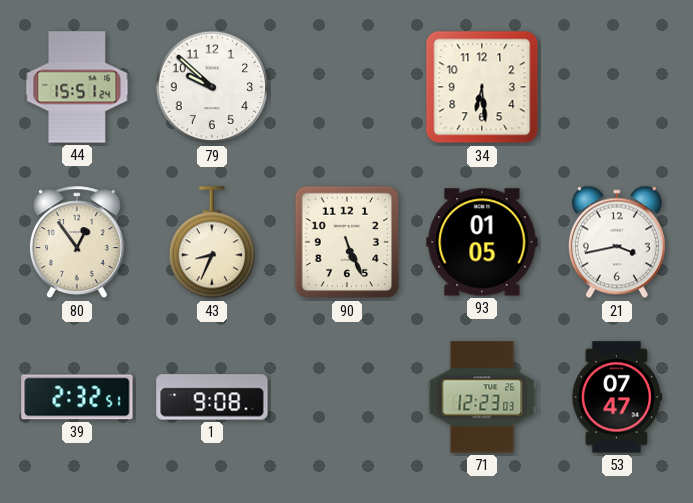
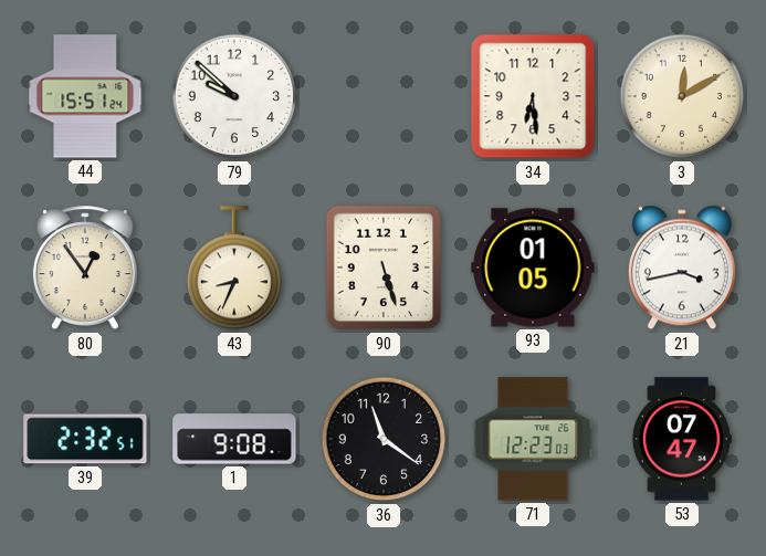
3: none -> 12:10 (682, 96)
90: 5:26 -> 5:27 (384, 267)
36: none -> 11:21 (384, 439)
